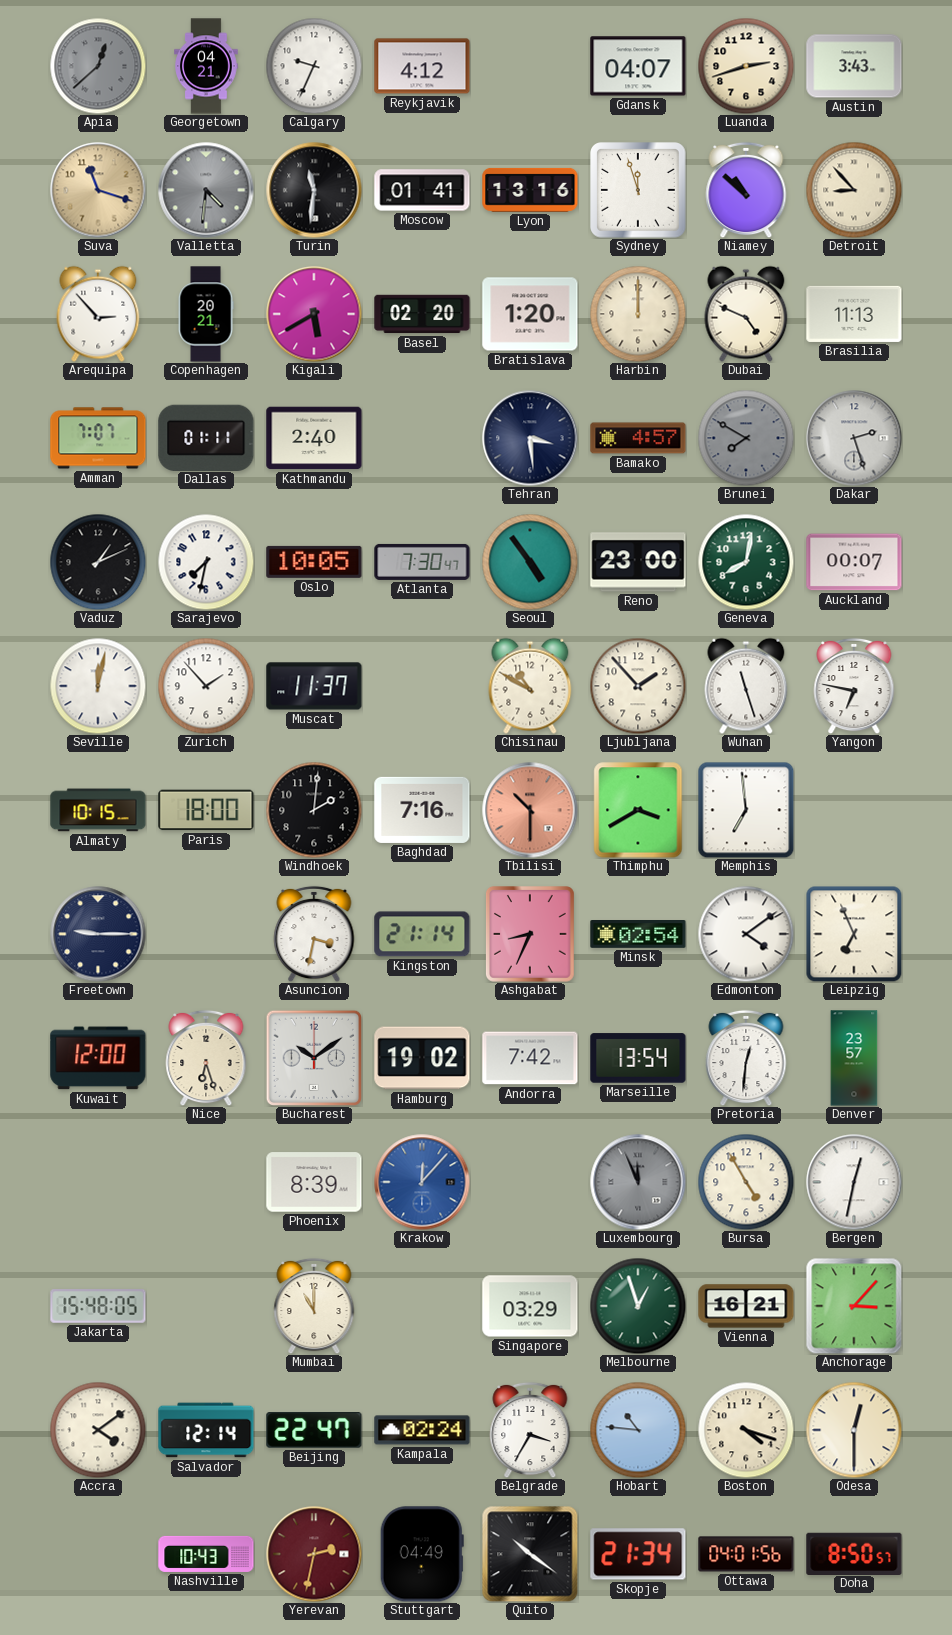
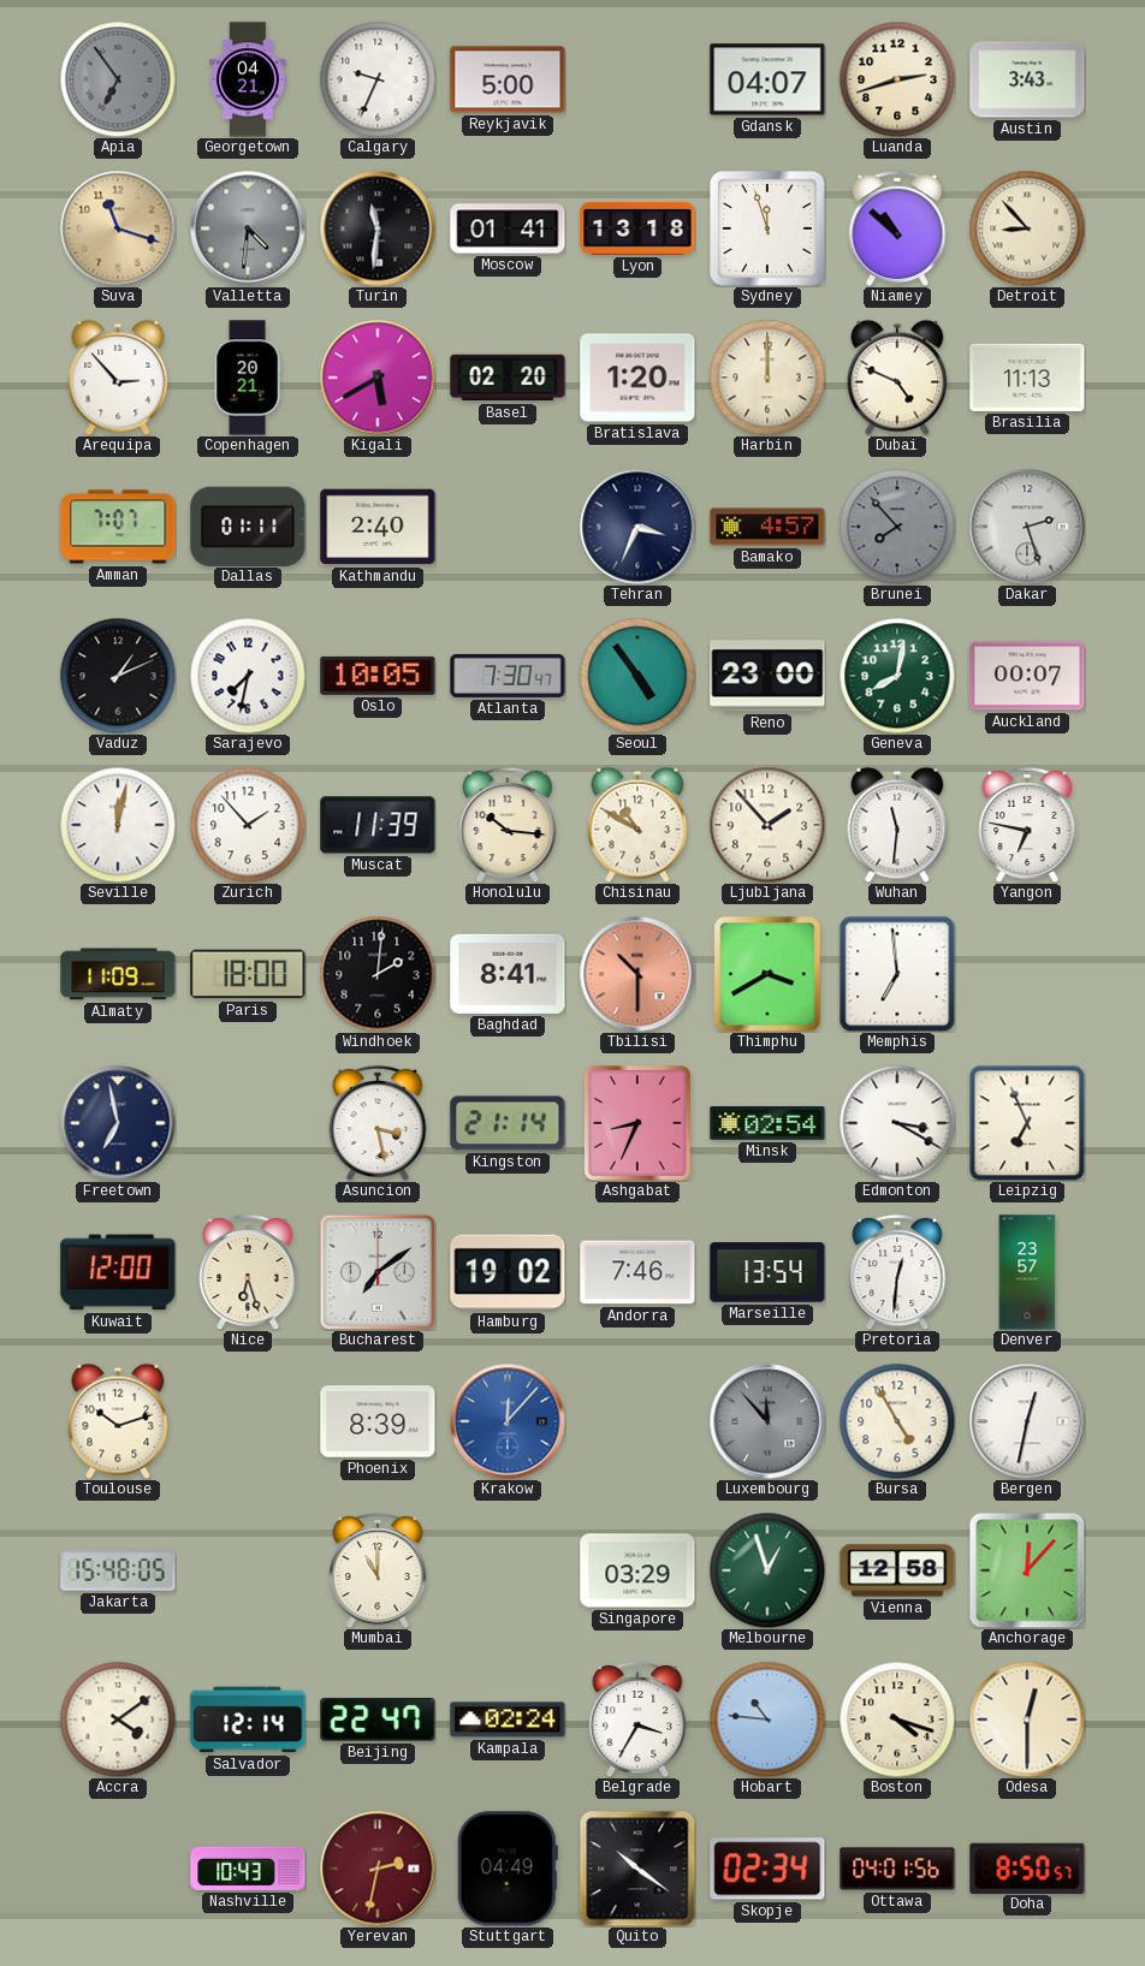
Apia: 12:38 -> 6:54 (118, 79)
Reykjavik: 4:12 -> 5:00 (508, 79)
Lyon: 13:16 -> 13:18 (637, 228)
Tehran: 3:29 -> 3:34 (637, 527)
Brunei: 7:50 -> 7:53 (897, 527)
Muscat: 11:37 -> 11:39 (378, 825)
Honolulu: none -> 10:16 (508, 825)
Wuhan: 11:27 -> 11:31 (897, 825)
Almaty: 10:15 -> 11:09 (118, 974)
Baghdad: 7:16 -> 8:41 (508, 974)
Freetown: 9:15 -> 6:58 (118, 1123)
Asuncion: 3:32 -> 3:28 (378, 1123)
Edmonton: 4:09 -> 3:20 (897, 1123)
Bucharest: 10:09 -> 7:09 (376, 1271)
Andorra: 7:42 -> 7:46 (637, 1272)
Toulouse: none -> 10:12 (118, 1421)
Luxembourg: 11:56 -> 11:53 (767, 1421)
Vienna: 16:21 -> 12:58 (897, 1570)
Anchorage: 3:07 -> 12:07 (1027, 1570)
Skopje: 21:34 -> 02:34 (767, 1869)
